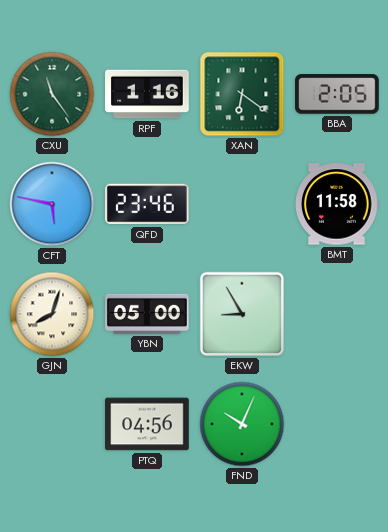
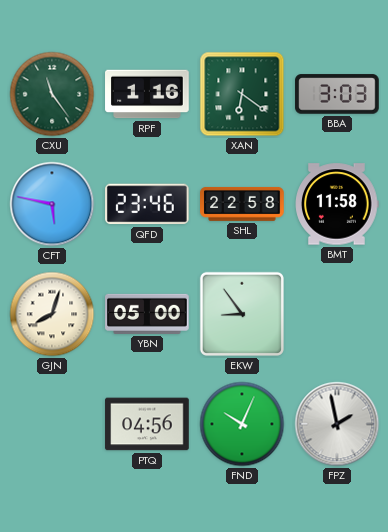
BBA: 2:05 -> 3:03 (337, 94)
SHL: none -> 22:58 (242, 204)
EKW: 8:55 -> 8:54 (242, 314)
FPZ: none -> 1:58 (337, 424)
